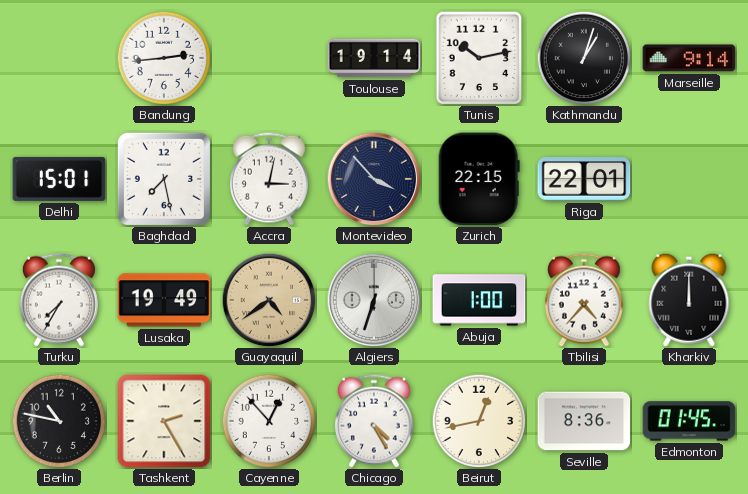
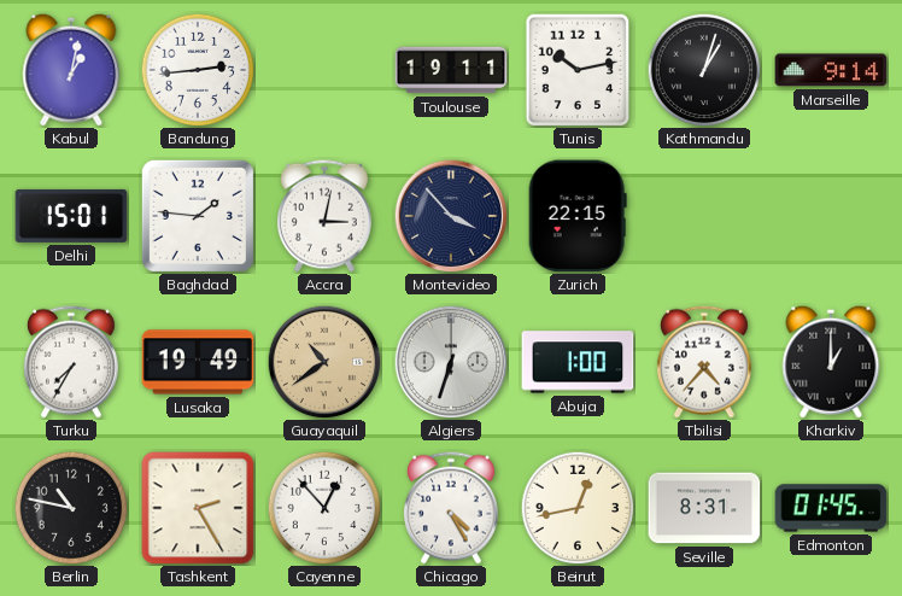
Kabul: none -> 1:02 (71, 70)
Toulouse: 19:14 -> 19:11 (451, 70)
Baghdad: 7:28 -> 1:46 (198, 216)
Riga: 22:01 -> none (584, 179)
Guayaquil: 4:39 -> 10:39 (324, 362)
Kharkiv: 12:00 -> 1:00 (831, 362)
Seville: 8:36 -> 8:31 (704, 508)
